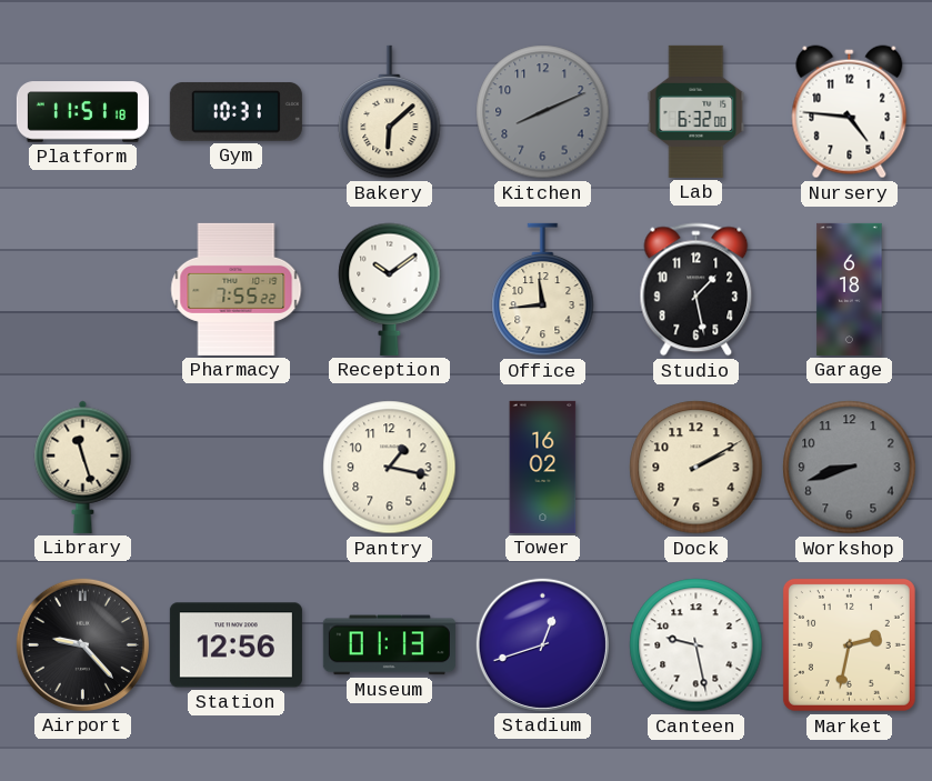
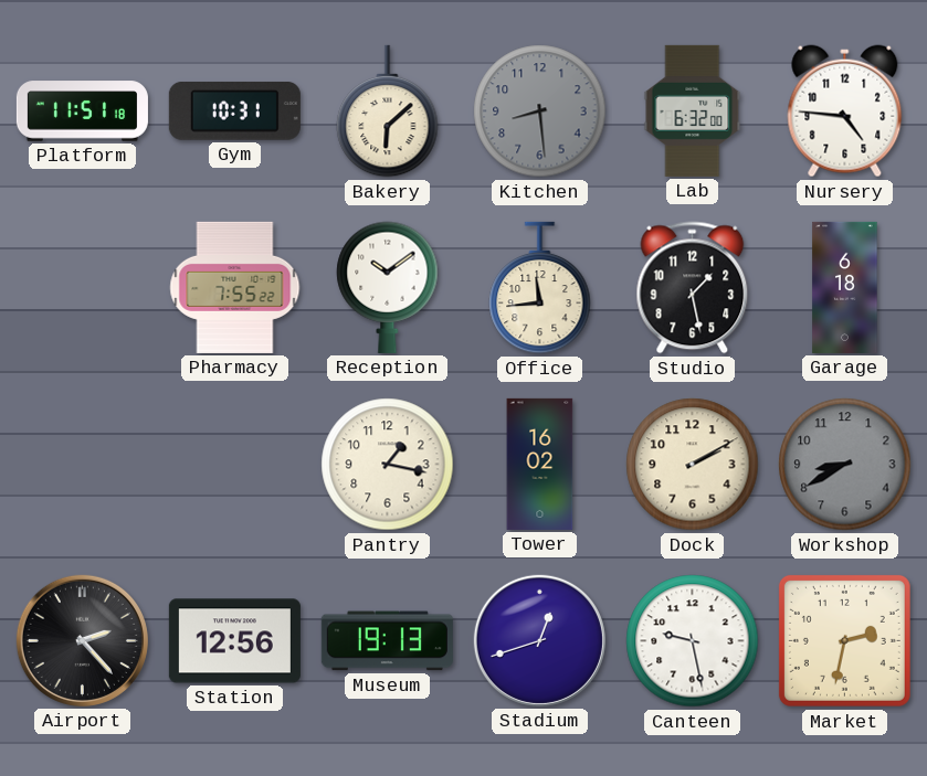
Kitchen: 8:11 -> 8:29 (540, 111)
Library: 11:27 -> none (83, 467)
Workshop: 8:42 -> 8:40 (845, 465)
Airport: 9:23 -> 2:23 (82, 640)
Museum: 01:13 -> 19:13 (387, 641)
